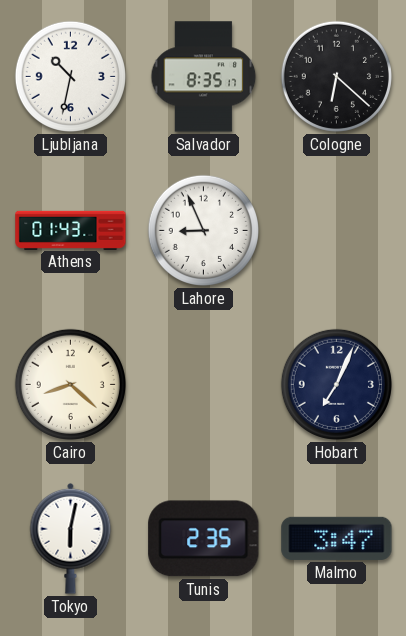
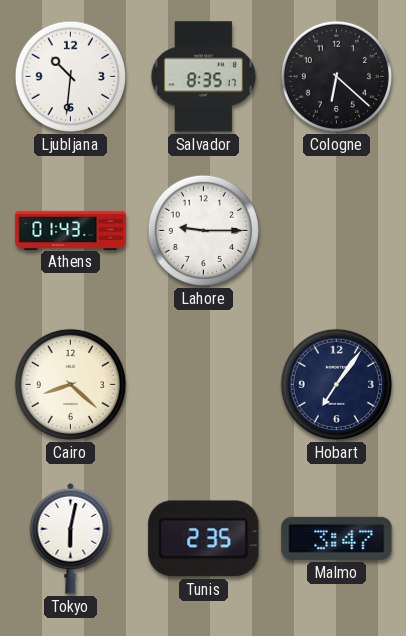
Ljubljana: 10:32 -> 10:31 (70, 76)
Lahore: 8:56 -> 9:15 (203, 230)
Hobart: 7:04 -> 7:06 (336, 384)
